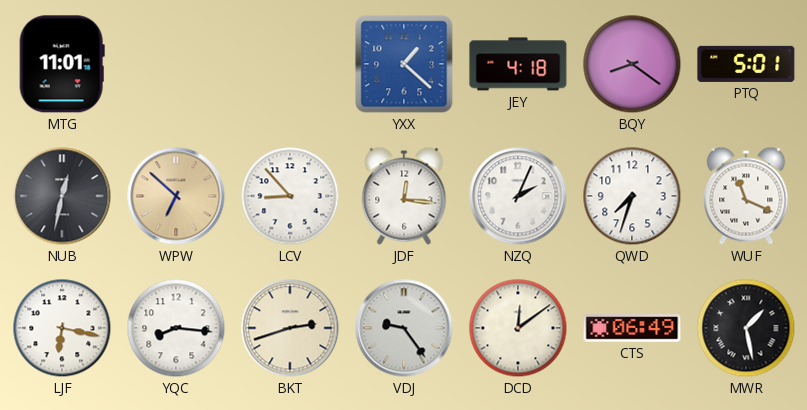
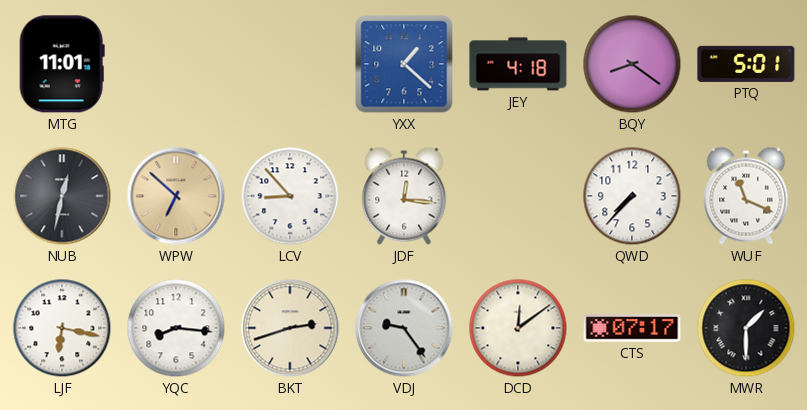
NZQ: 2:04 -> none (518, 196)
QWD: 7:33 -> 7:37 (632, 196)
CTS: 06:49 -> 07:17 (632, 328)
MWR: 1:28 -> 1:30 (746, 328)
